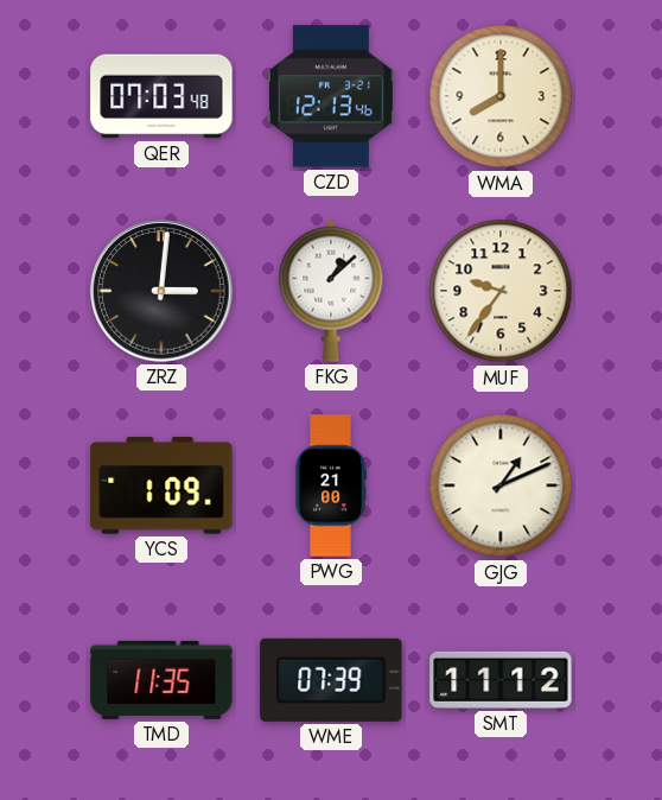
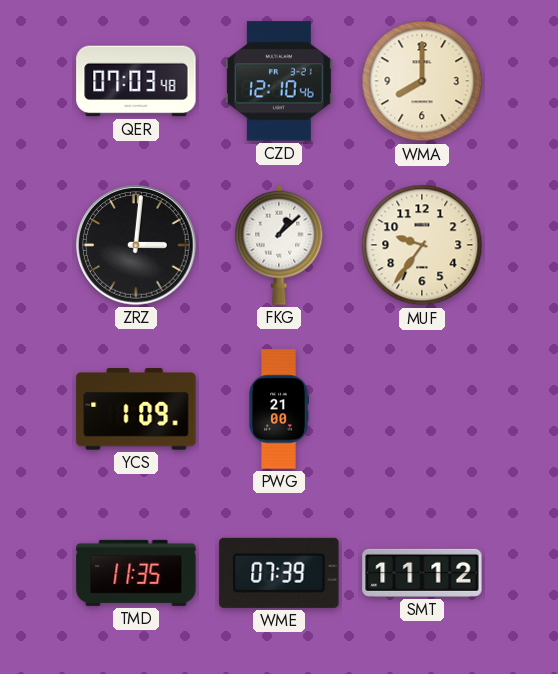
CZD: 12:13 -> 12:10 (279, 81)
GJG: 1:11 -> none (501, 485)
